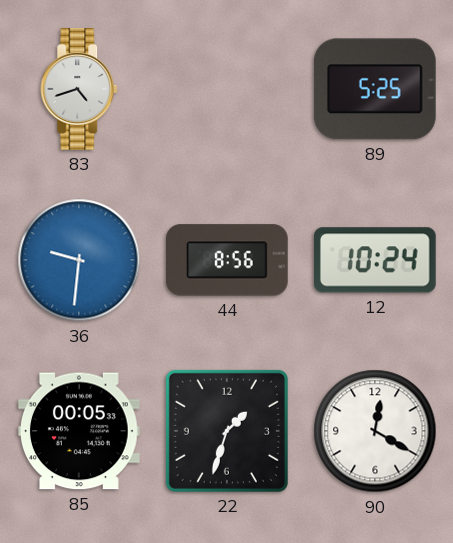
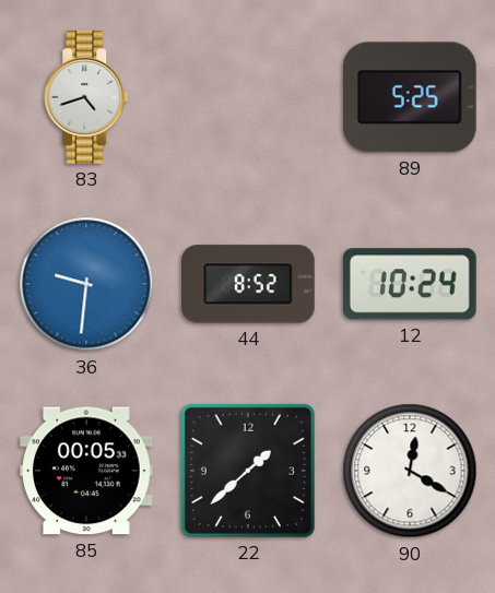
44: 8:56 -> 8:52 (249, 284)
22: 1:33 -> 1:38 (248, 471)
